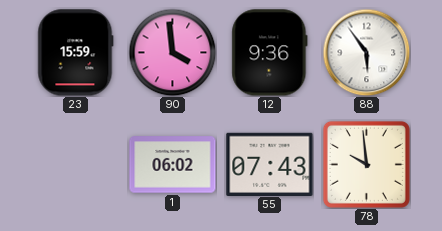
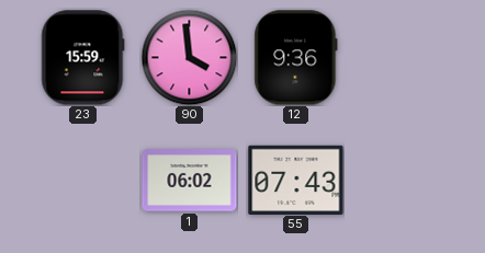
88: 5:54 -> none (366, 52)
78: 9:59 -> none (366, 164)
